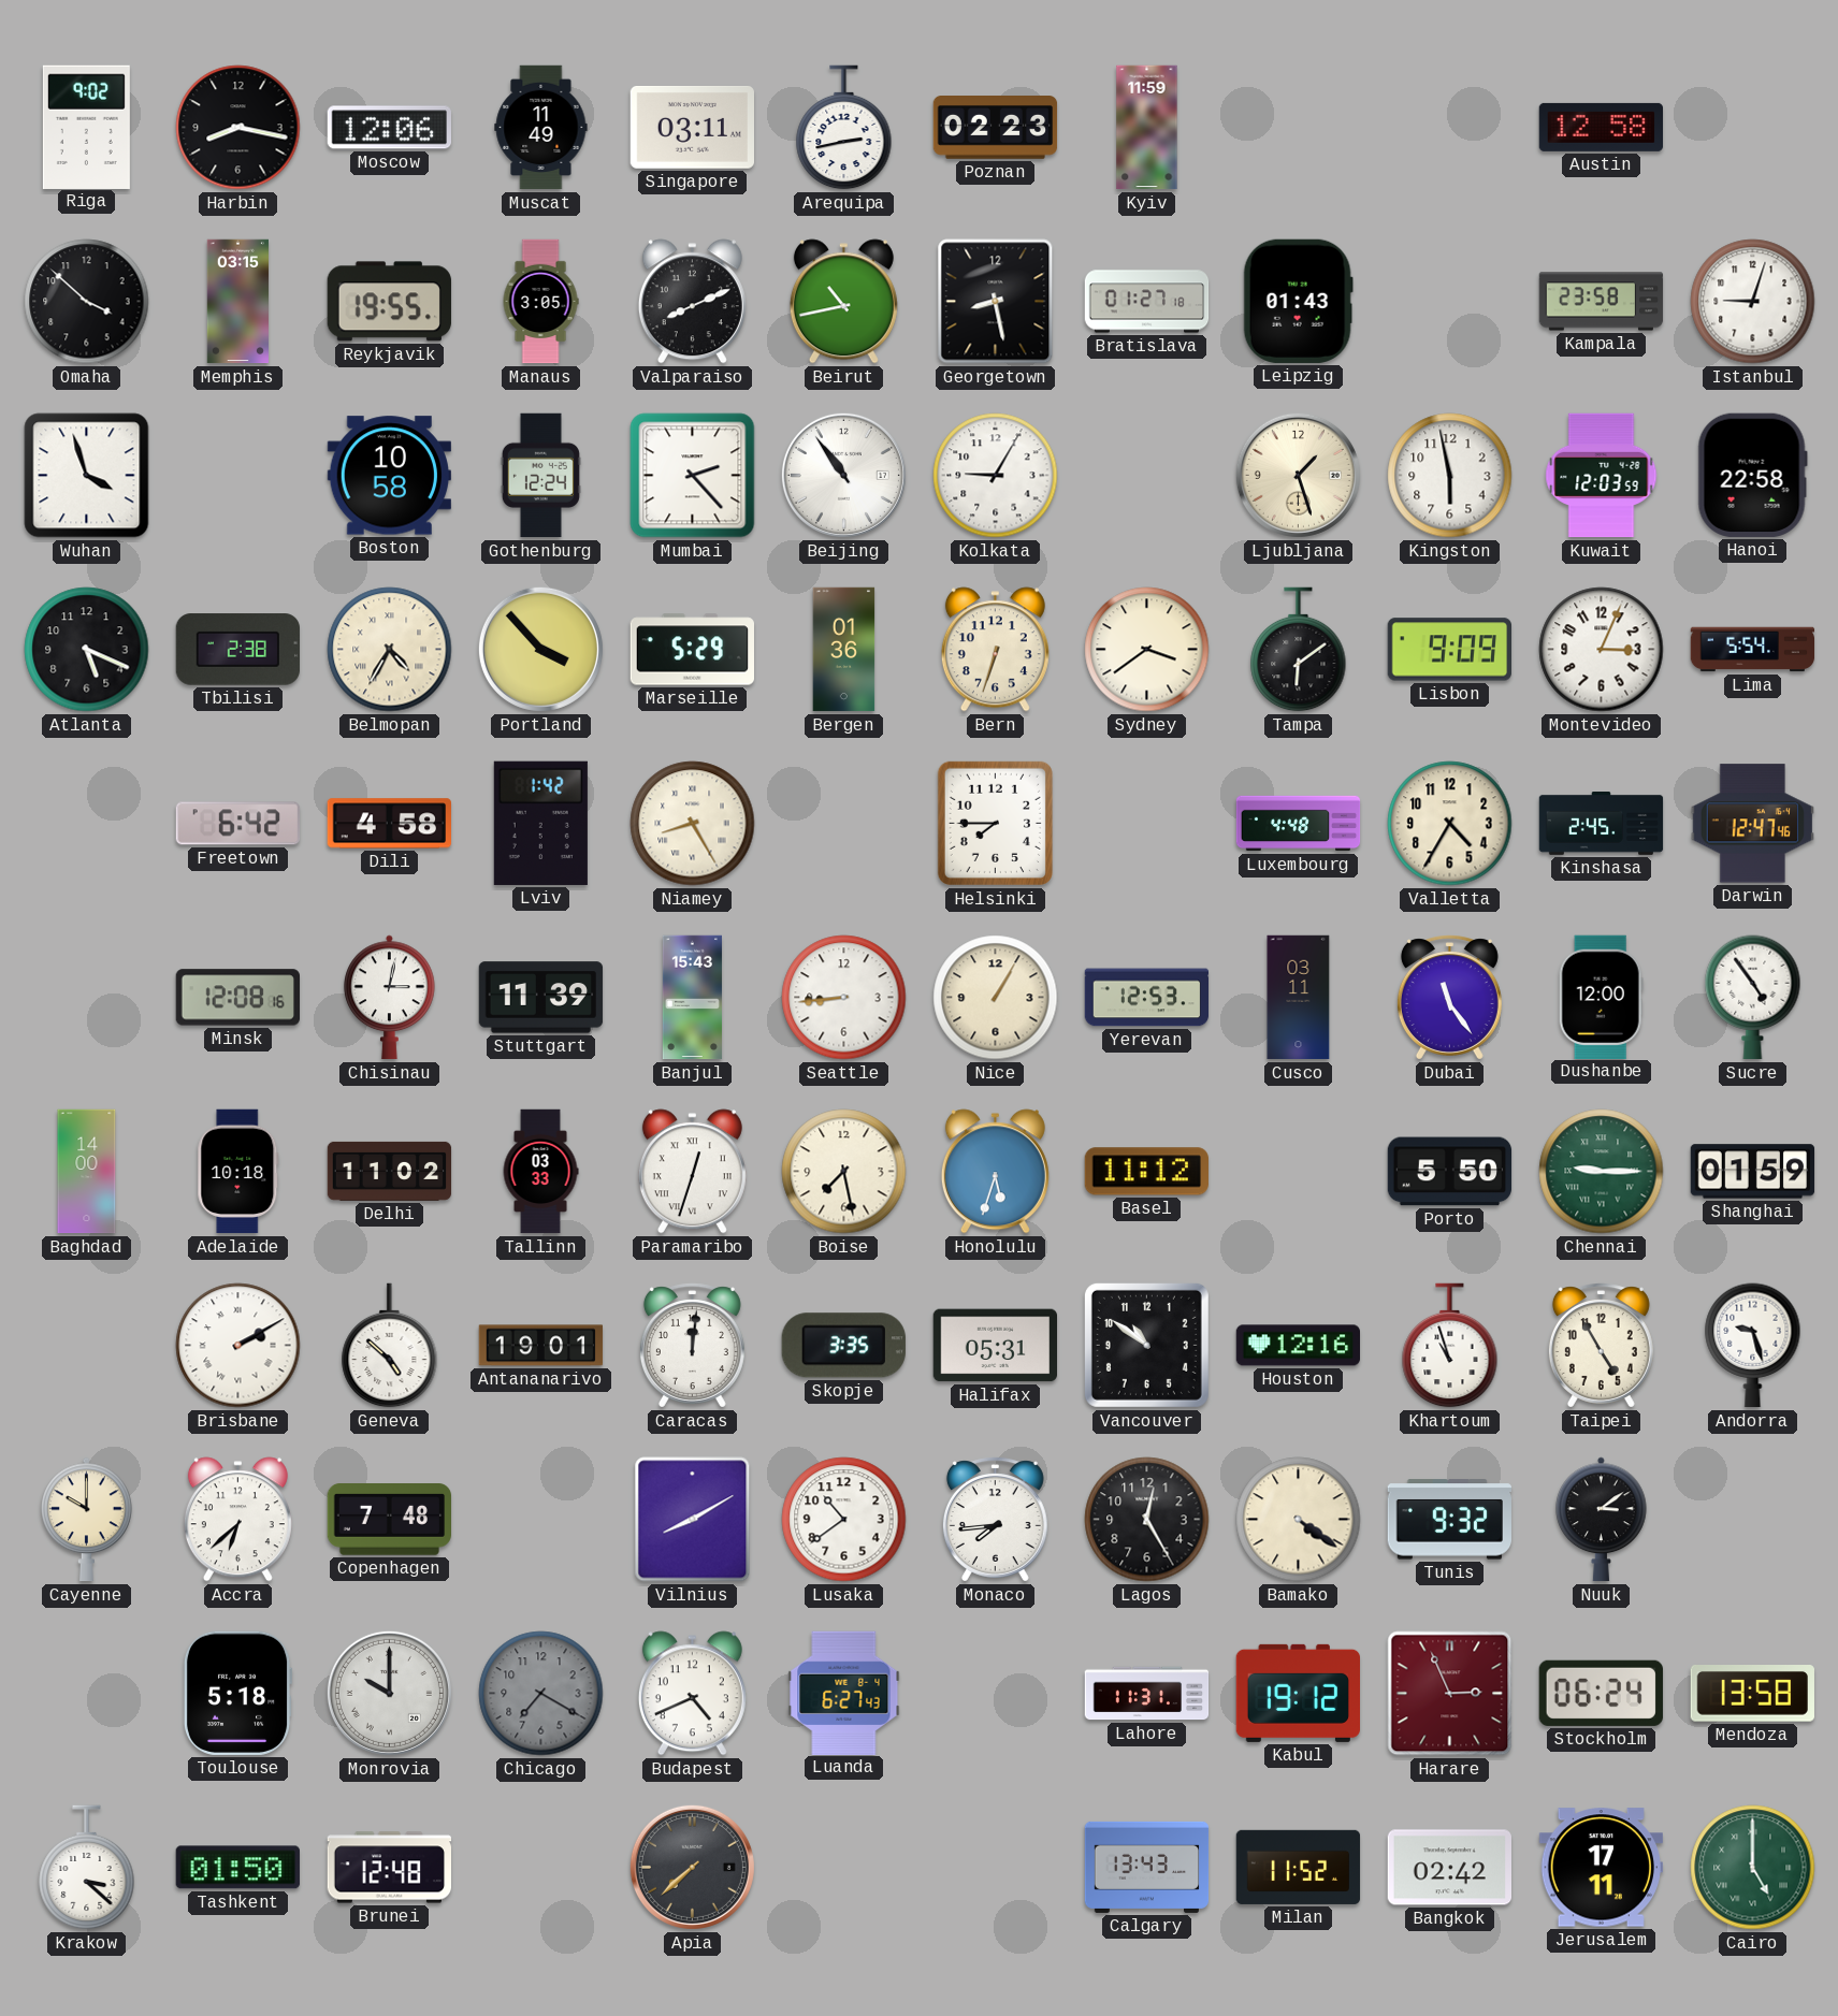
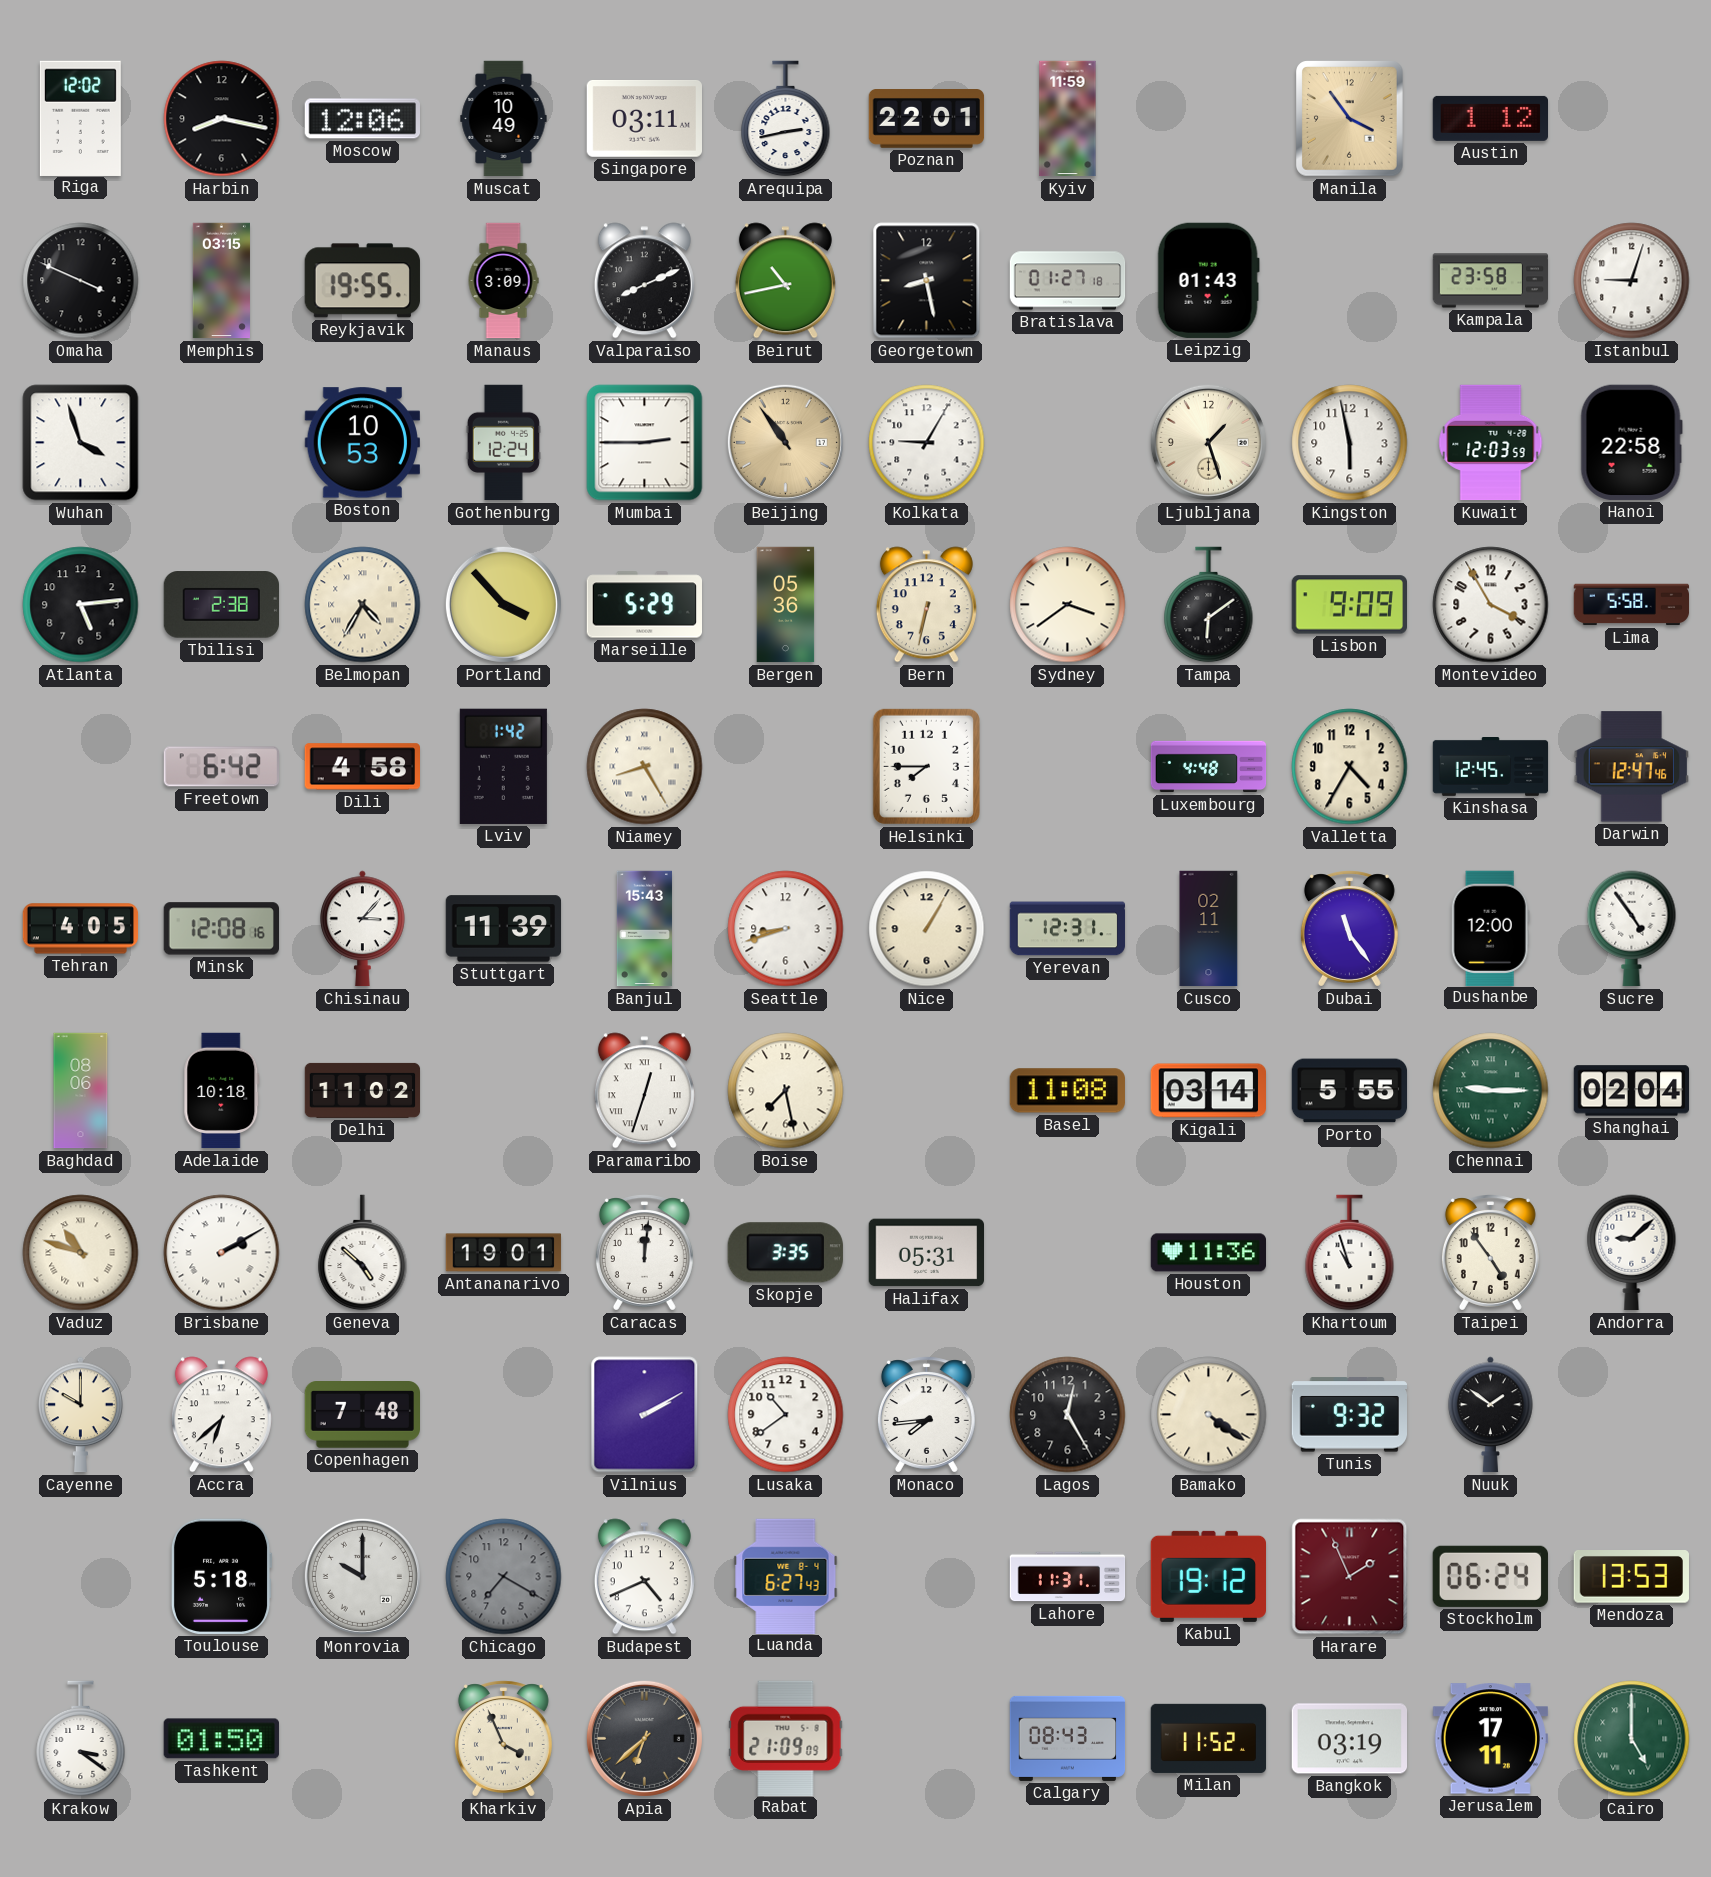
Riga: 9:02 -> 12:02 (80, 118)
Muscat: 11:49 -> 10:49 (504, 119)
Poznan: 02:23 -> 22:01 (927, 119)
Manila: none -> 3:54 (1350, 119)
Austin: 12:58 -> 1:12 (1491, 118)
Omaha: 3:52 -> 3:49 (81, 281)
Manaus: 3:05 -> 3:09 (503, 281)
Boston: 10:58 -> 10:53 (362, 443)
Mumbai: 2:23 -> 2:45 (645, 443)
Beijing dial: white -> champagne (785, 442)
Atlanta: 5:19 -> 5:14 (81, 605)
Bergen: 01:36 -> 05:36 (786, 605)
Bern: 6:33 -> 6:32 (926, 605)
Montevideo: 3:04 -> 3:55 (1491, 605)
Lima: 5:54 -> 5:58 (1632, 605)
Kinshasa: 2:45 -> 12:45 (1491, 767)
Tehran: none -> 4:05 (81, 929)
Chisinau: 3:02 -> 3:07 (363, 929)
Seattle: 8:44 -> 8:42 (786, 929)
Yerevan: 12:53 -> 12:31 (1068, 929)
Cusco: 03:11 -> 02:11 (1209, 929)
Baghdad: 14:00 -> 08:06 (81, 1091)
Tallinn: 03:33 -> none (540, 1172)
Honolulu: 5:33 -> none (995, 1172)
Basel: 11:12 -> 11:08 (1067, 1091)
Kigali: none -> 03:14 (1208, 1091)
Porto: 5:50 -> 5:55 (1350, 1091)
Shanghai: 01:59 -> 02:04 (1632, 1091)
Vaduz: none -> 10:48 (81, 1253)
Vancouver: 10:51 -> none (1146, 1345)
Houston: 12:16 -> 11:36 (1208, 1253)
Taipei: 4:55 -> 4:54 (1490, 1253)
Andorra: 9:27 -> 9:08 (1632, 1253)
Vilnius: 8:10 -> 2:10 (645, 1415)
Nuuk: 3:09 -> 1:51 (1491, 1415)
Harare: 2:56 -> 1:56 (1350, 1577)
Mendoza: 13:58 -> 13:53 (1631, 1577)
Krakow: 3:22 -> 3:21 (81, 1739)
Brunei: 12:48 -> none (389, 1868)
Kharkiv: none -> 3:56 (503, 1739)
Apia: 7:38 -> 6:38 (644, 1738)
Rabat: none -> 21:09 (786, 1738)
Calgary: 13:43 -> 08:43 (1068, 1738)
Bangkok: 02:42 -> 03:19 (1349, 1739)
